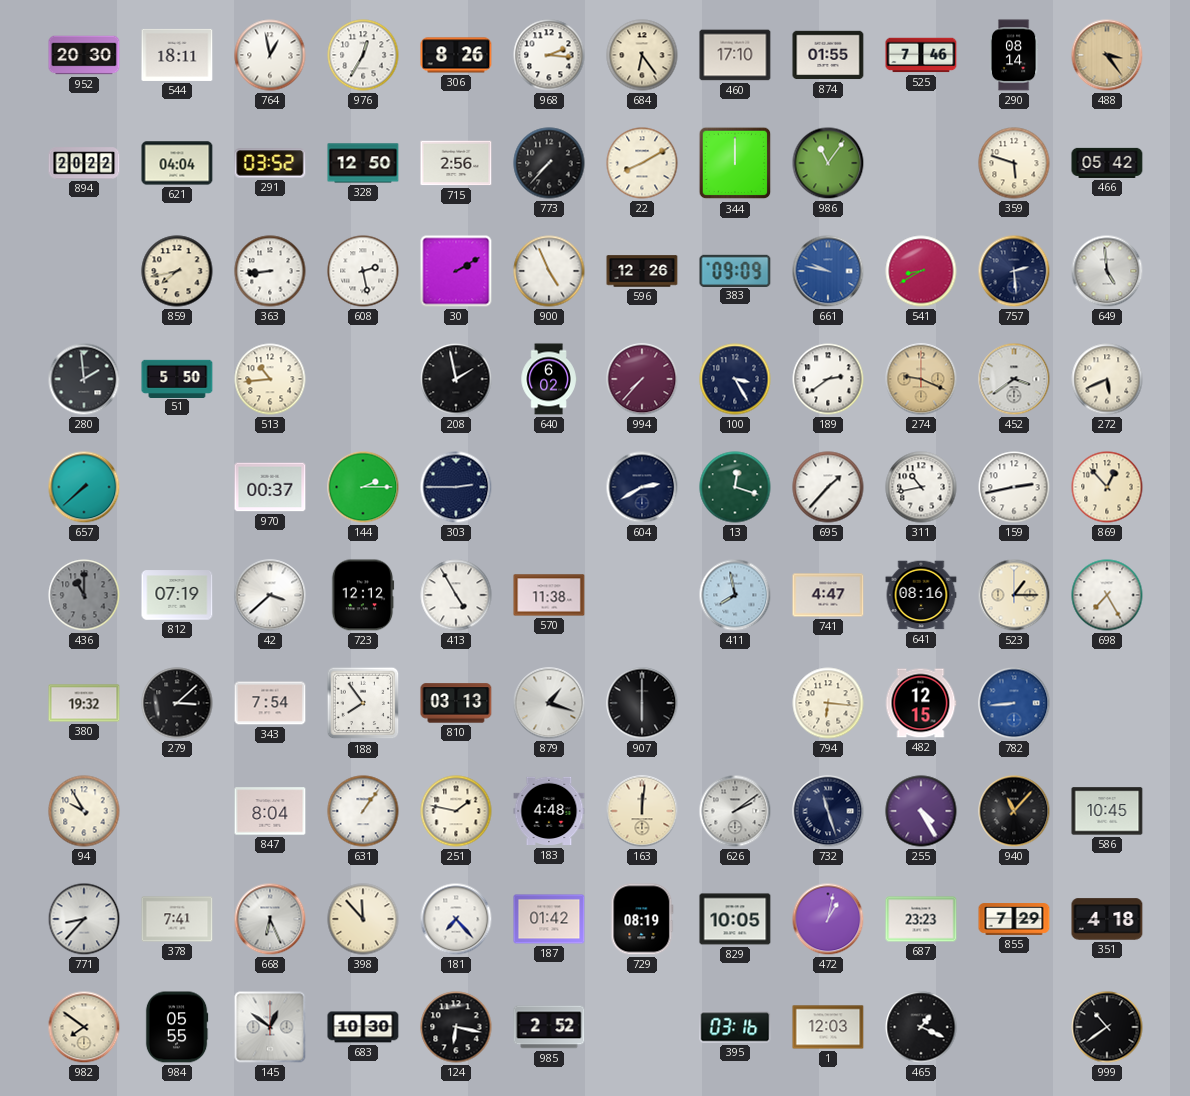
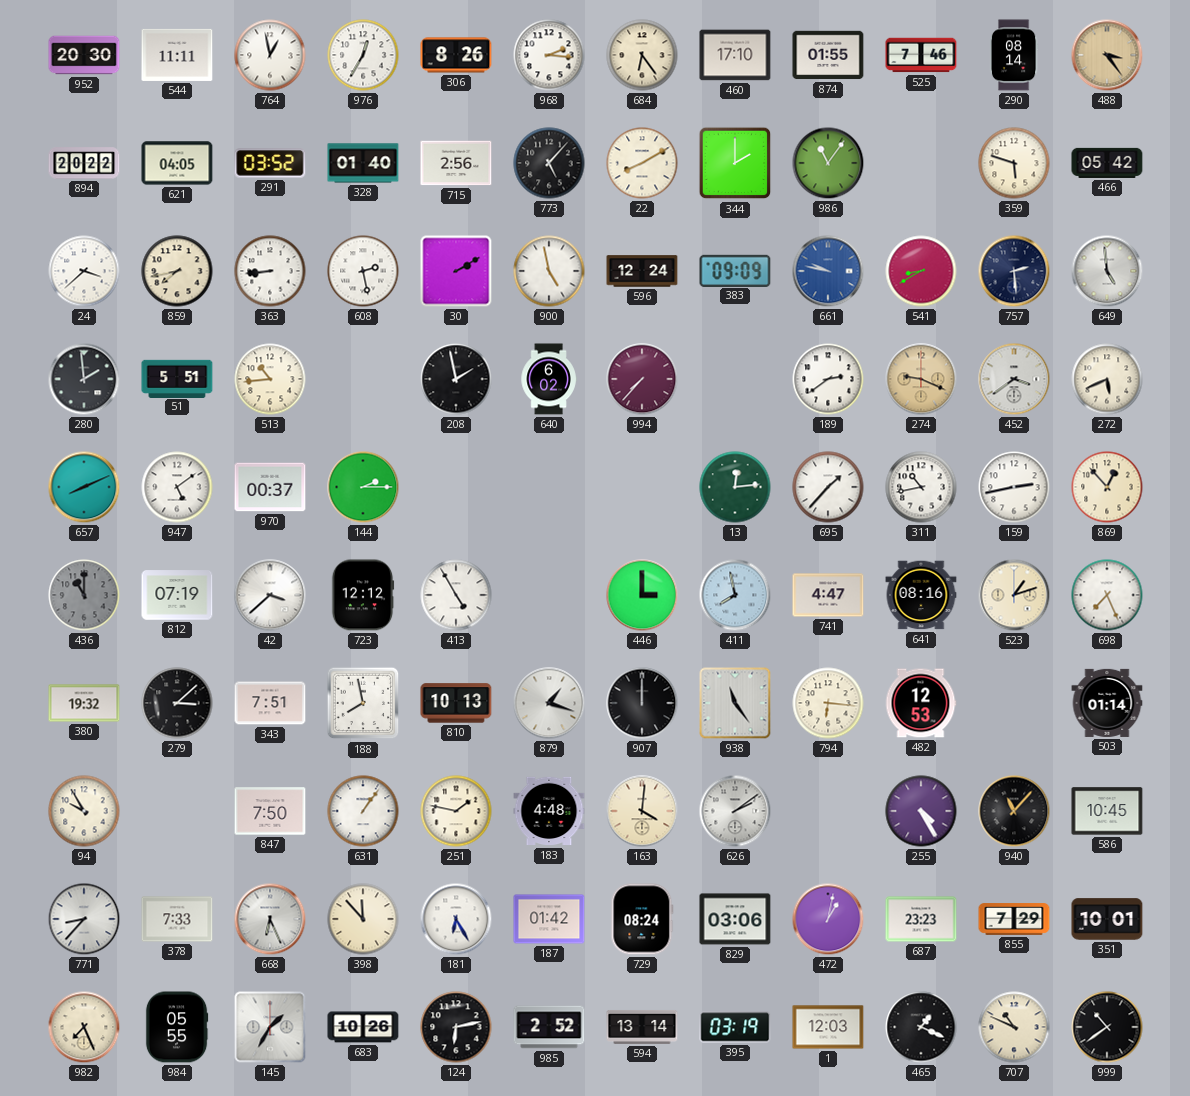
544: 18:11 -> 11:11 (177, 55)
621: 04:04 -> 04:05 (177, 163)
328: 12:50 -> 01:40 (363, 163)
773: 7:37 -> 5:07 (549, 163)
344: 12:00 -> 2:00 (735, 163)
24: none -> 3:38 (84, 271)
900: 4:56 -> 4:58 (549, 271)
596: 12:26 -> 12:24 (642, 271)
51: 5:50 -> 5:51 (177, 378)
100: 3:25 -> none (735, 379)
657: 7:38 -> 8:11 (84, 487)
947: none -> 5:09 (177, 487)
303: 2:45 -> none (456, 487)
604: 2:40 -> none (642, 487)
13: 12:18 -> 12:14 (735, 487)
570: 11:38 -> none (549, 595)
446: none -> 3:00 (642, 595)
523: 1:15 -> 1:12 (1014, 595)
698: 7:25 -> 7:26 (1107, 595)
343: 7:54 -> 7:51 (270, 703)
188: 7:54 -> 7:58 (363, 703)
810: 03:13 -> 10:13 (456, 703)
907: 6:00 -> 12:00 (642, 703)
938: none -> 11:24 (735, 703)
482: 12:15 -> 12:53 (921, 703)
782: 8:44 -> none (1014, 703)
503: none -> 01:14 (1107, 703)
847: 8:04 -> 7:50 (270, 811)
163: 12:01 -> 4:01 (642, 811)
732: 11:27 -> none (828, 811)
378: 7:41 -> 7:33 (177, 919)
181: 7:23 -> 6:25 (456, 919)
729: 08:19 -> 08:24 (642, 919)
829: 10:05 -> 03:06 (735, 919)
351: 4:18 -> 10:01 (1107, 919)
982: 7:51 -> 7:26 (84, 1027)
145: 12:51 -> 1:35 (270, 1027)
683: 10:30 -> 10:26 (363, 1027)
124: 6:17 -> 6:13 (456, 1027)
594: none -> 13:14 (642, 1027)
395: 03:16 -> 03:19 (735, 1027)
707: none -> 10:49 (1014, 1027)
